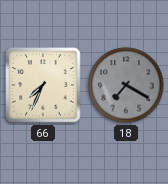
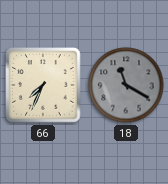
18: 7:20 -> 11:20 (126, 85)
